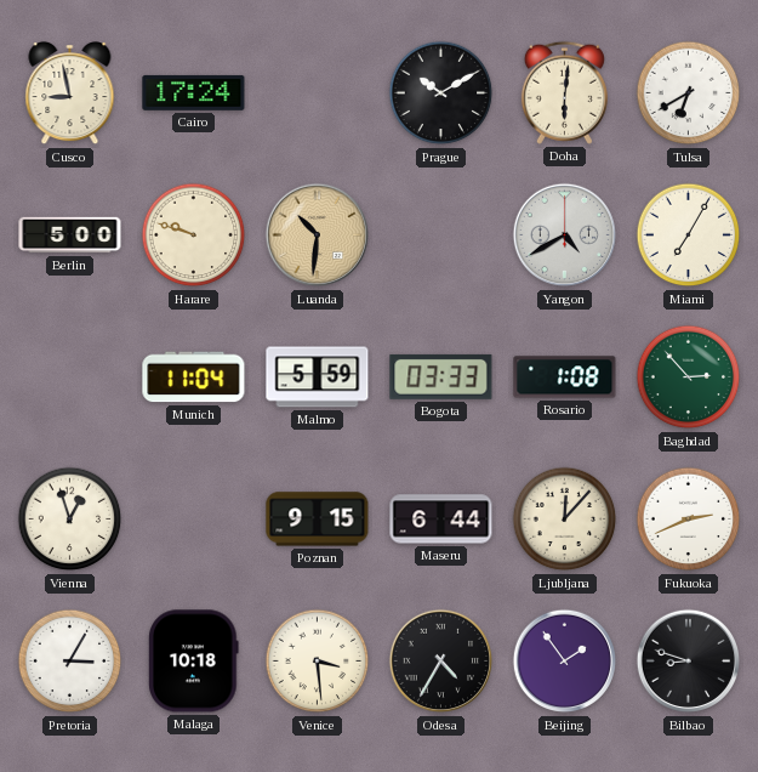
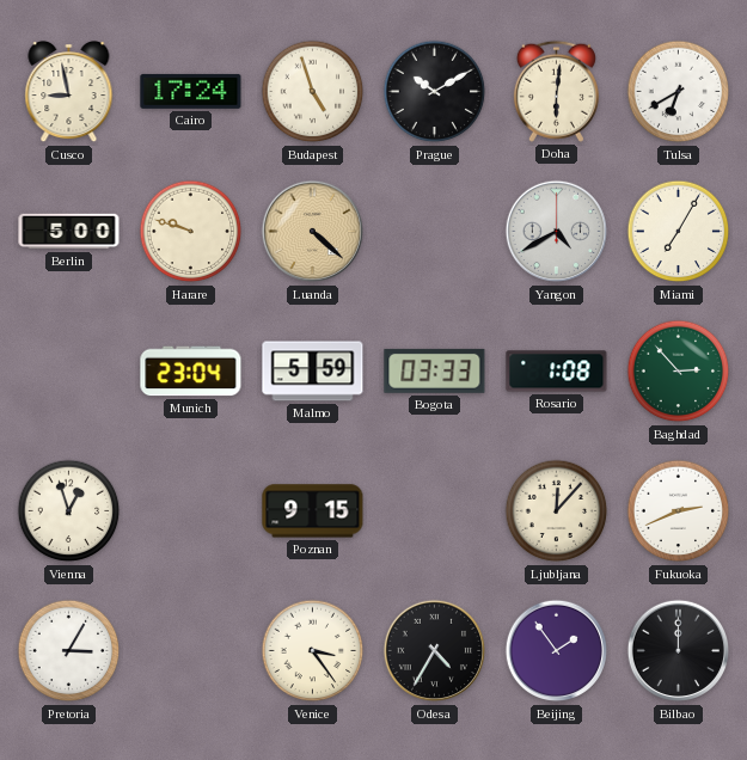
Budapest: none -> 4:57 (313, 92)
Luanda: 10:31 -> 4:22 (313, 232)
Munich: 11:04 -> 23:04 (191, 372)
Maseru: 6:44 -> none (441, 520)
Malaga: 10:18 -> none (194, 662)
Venice: 3:29 -> 3:24 (313, 651)
Bilbao: 8:48 -> 12:00 (679, 651)
